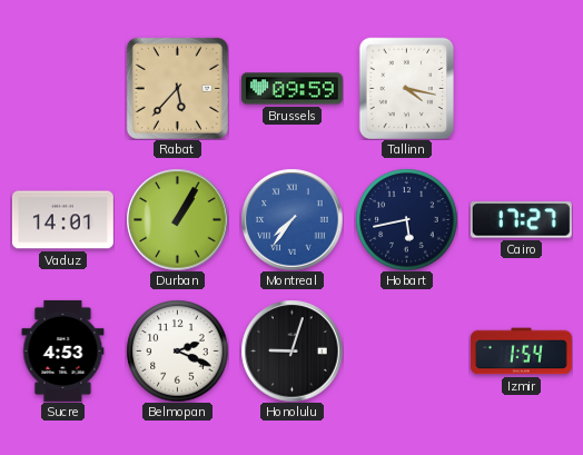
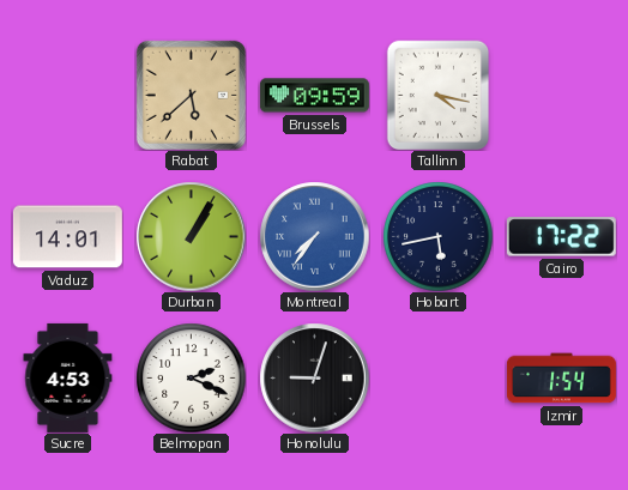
Rabat: 5:37 -> 5:38 (191, 95)
Cairo: 17:27 -> 17:22 (561, 237)
